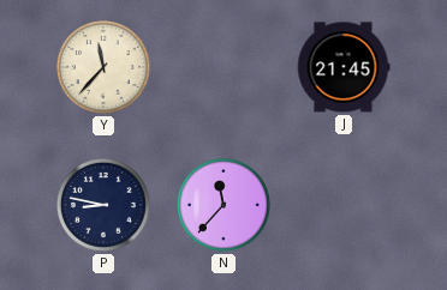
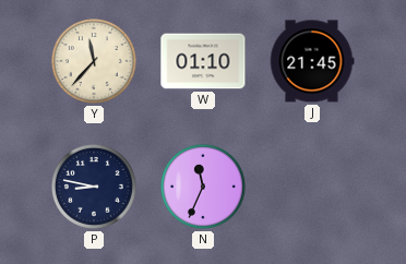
W: none -> 01:10 (203, 61)
N: 11:37 -> 11:34 (203, 187)
